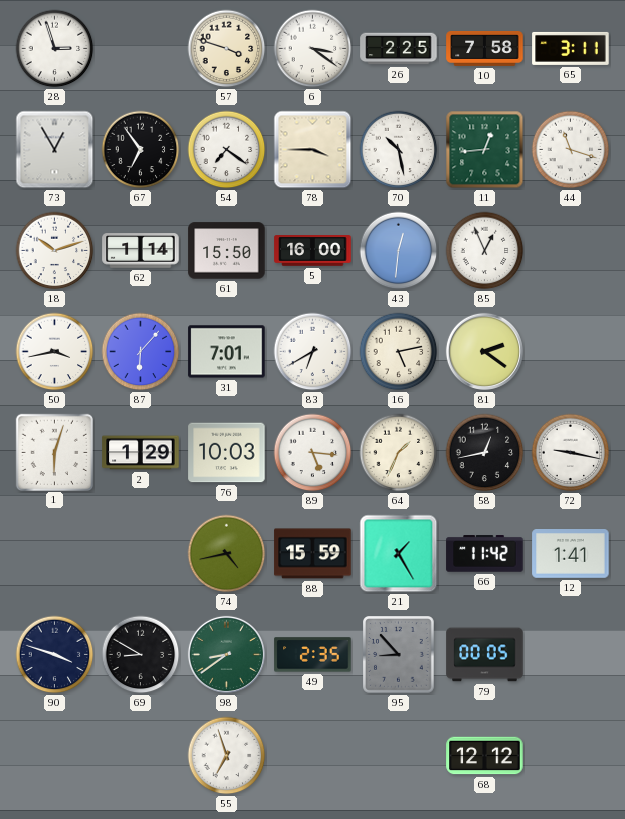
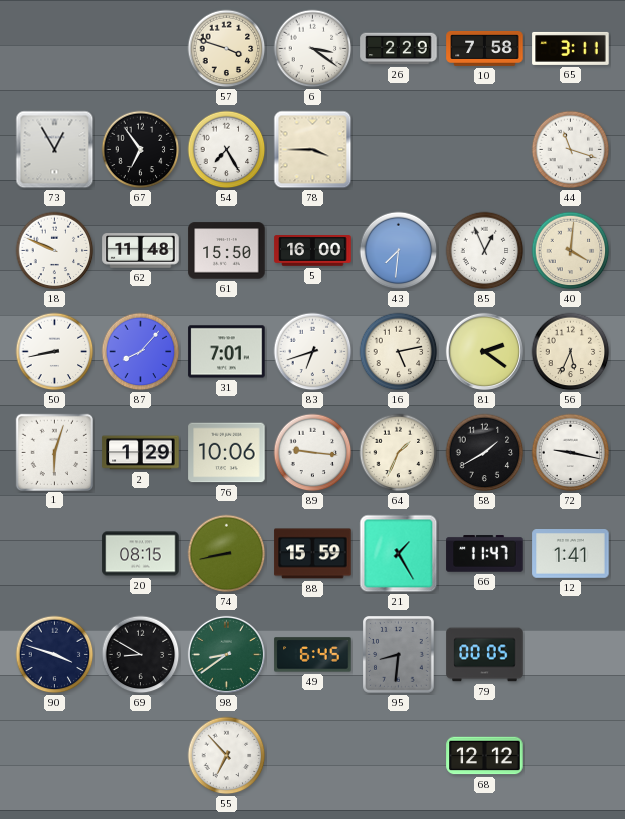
28: 2:57 -> none (55, 49)
26: 2:25 -> 2:29 (399, 49)
54: 7:21 -> 7:25 (227, 150)
70: 10:28 -> none (399, 150)
11: 12:44 -> none (485, 150)
18: 10:12 -> 9:49 (55, 251)
62: 1:14 -> 11:48 (141, 251)
43: 12:31 -> 7:31 (399, 251)
40: none -> 4:01 (571, 251)
50: 3:43 -> 8:43 (55, 352)
87: 6:07 -> 8:07 (141, 352)
83: 6:40 -> 6:42 (313, 352)
56: none -> 5:34 (571, 352)
76: 10:03 -> 10:06 (227, 453)
89: 5:16 -> 9:16 (313, 453)
58: 12:43 -> 1:40 (485, 453)
20: none -> 08:15 (141, 554)
74: 4:43 -> 8:43 (227, 554)
66: 11:42 -> 11:47 (485, 554)
49: 2:35 -> 6:45 (313, 655)
95: 8:53 -> 8:31 (399, 655)
55: 6:57 -> 6:53 (227, 756)
